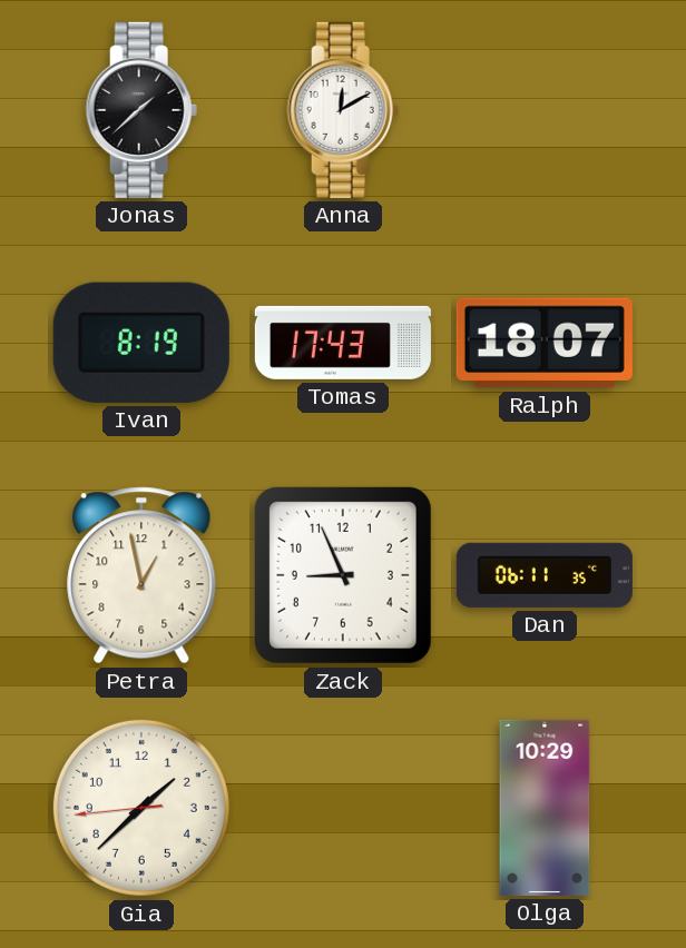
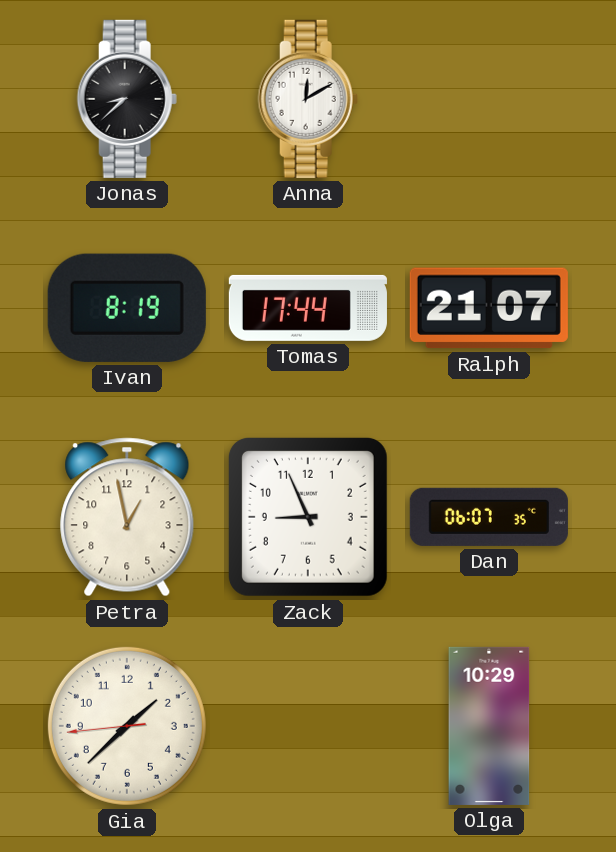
Jonas: 1:38 -> 8:38 (127, 99)
Tomas: 17:43 -> 17:44 (308, 308)
Ralph: 18:07 -> 21:07 (489, 308)
Dan: 06:11 -> 06:07 (489, 517)
